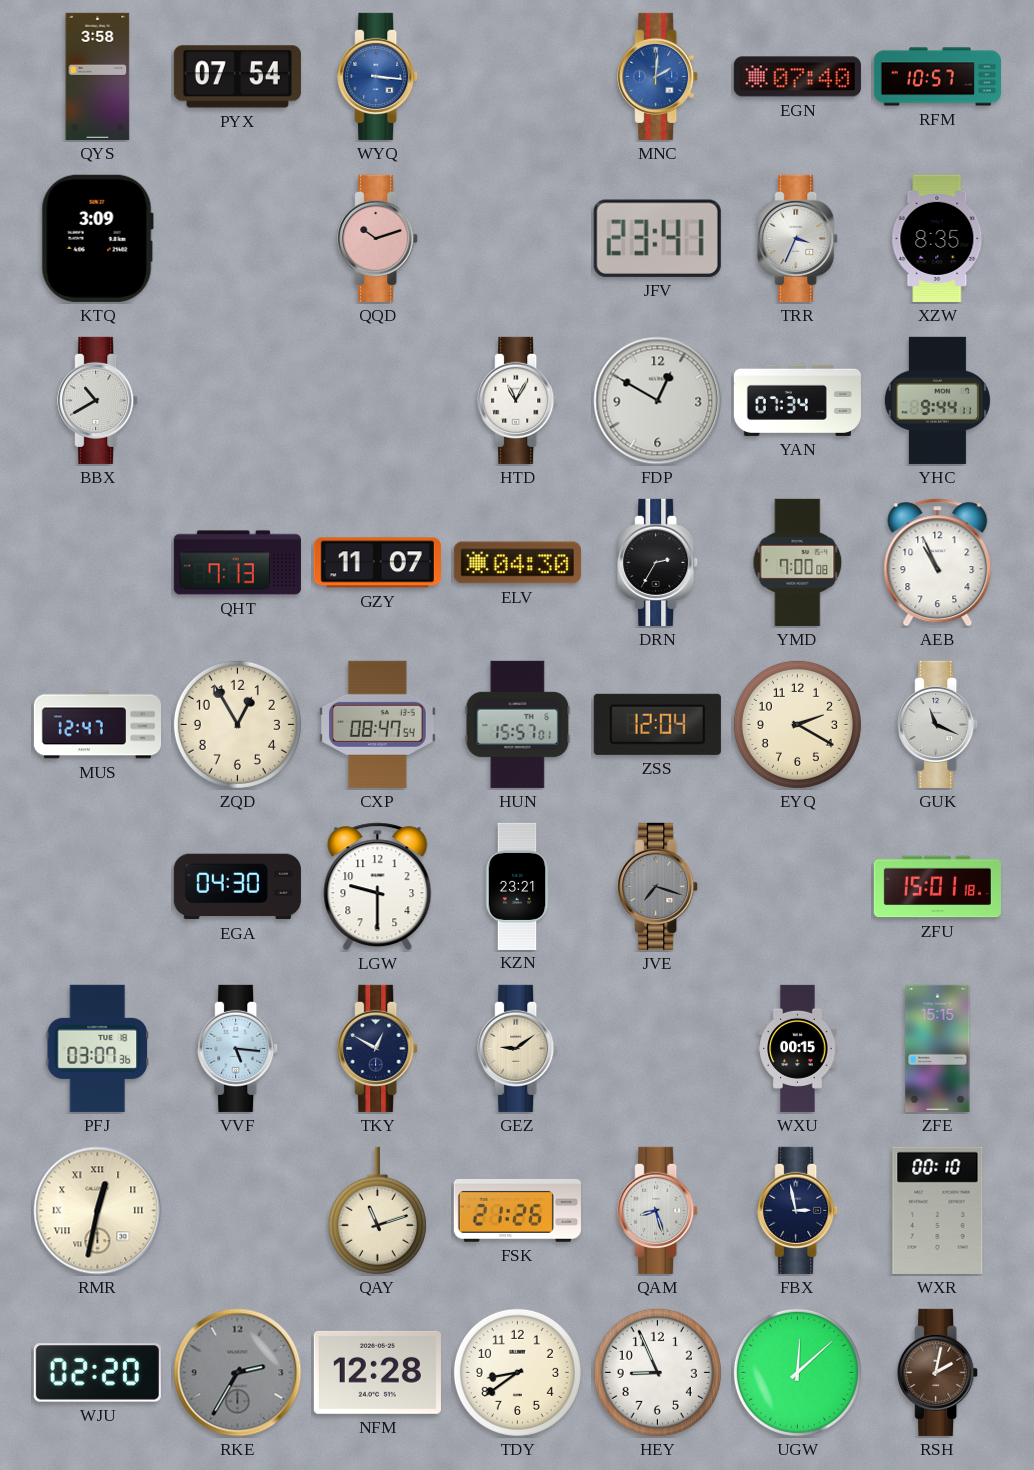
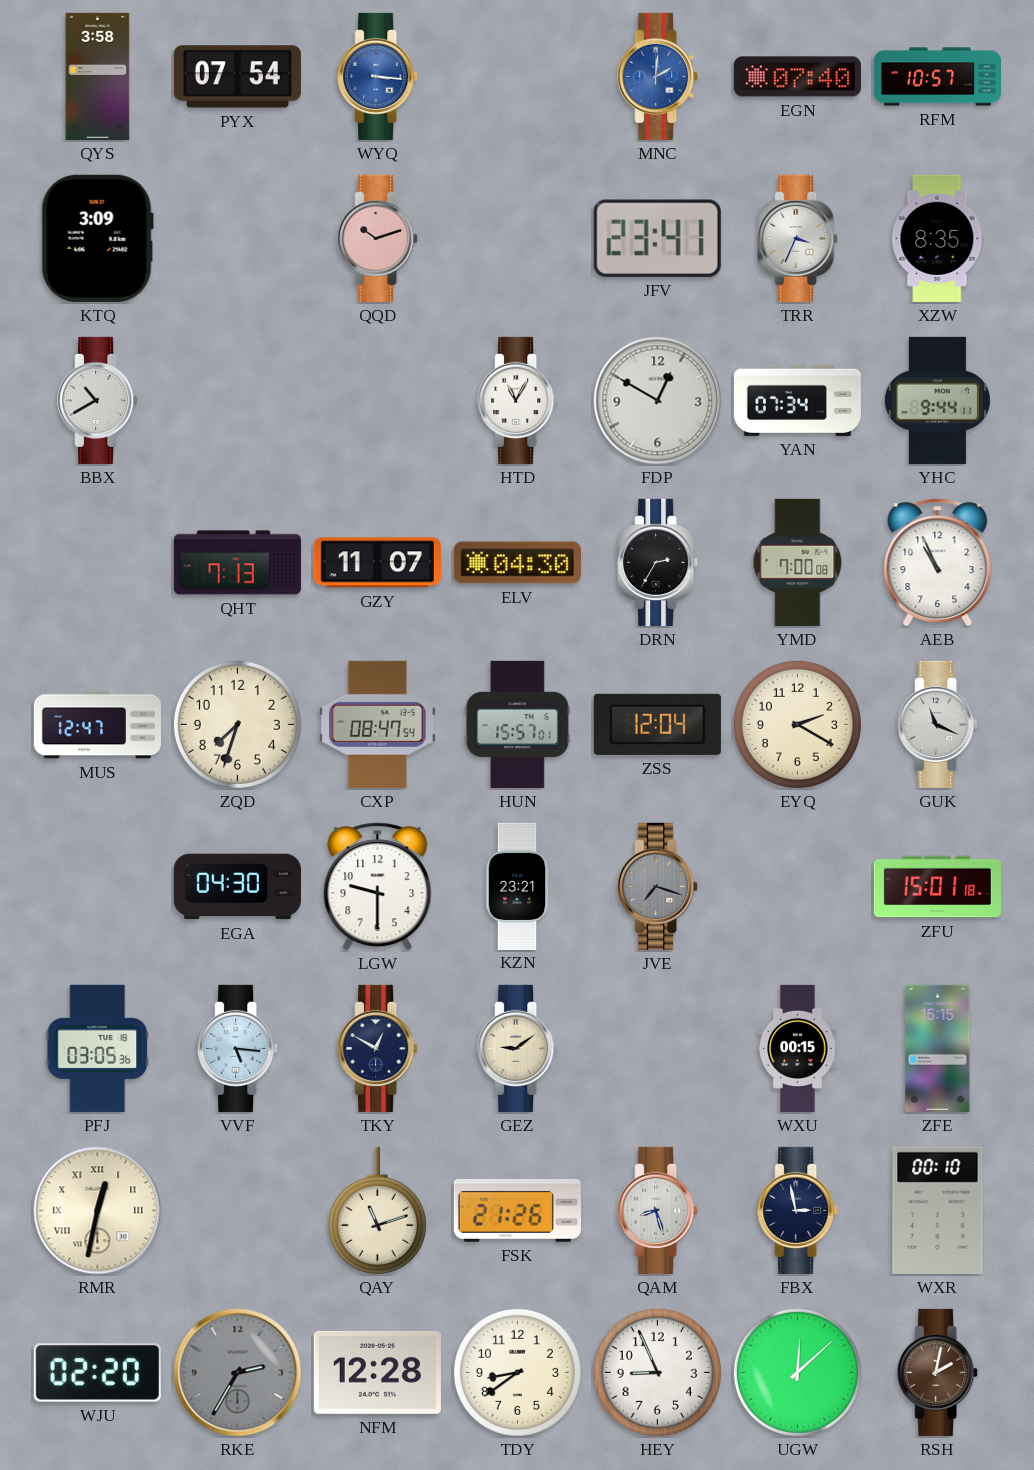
ZQD: 12:55 -> 7:33 (237, 724)
PFJ: 03:07 -> 03:05 (98, 1048)
